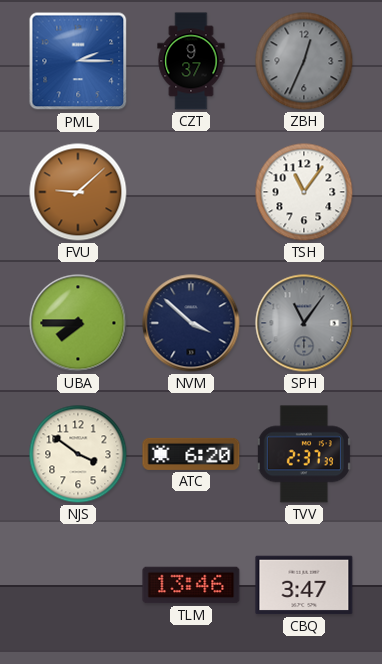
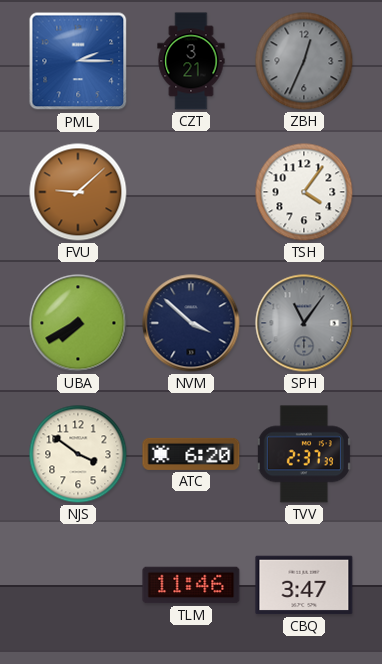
CZT: 9:37 -> 3:21 (191, 61)
TSH: 11:06 -> 4:06 (304, 192)
UBA: 7:45 -> 7:40 (78, 323)
TLM: 13:46 -> 11:46 (191, 585)
